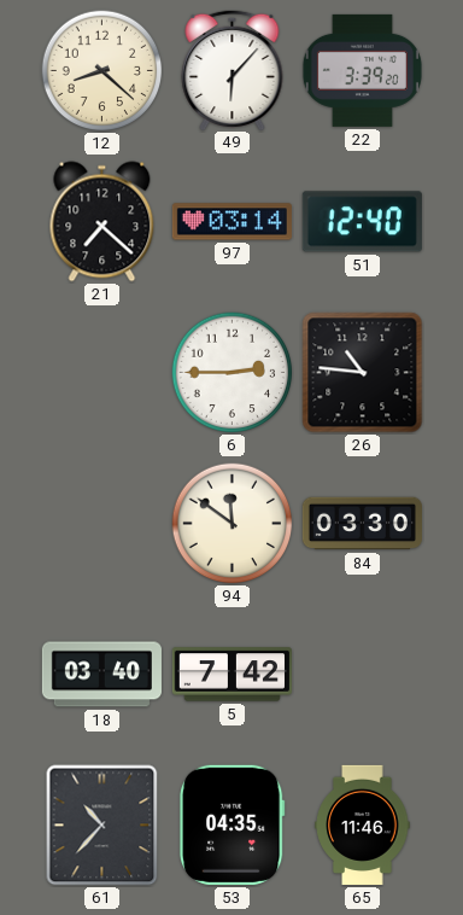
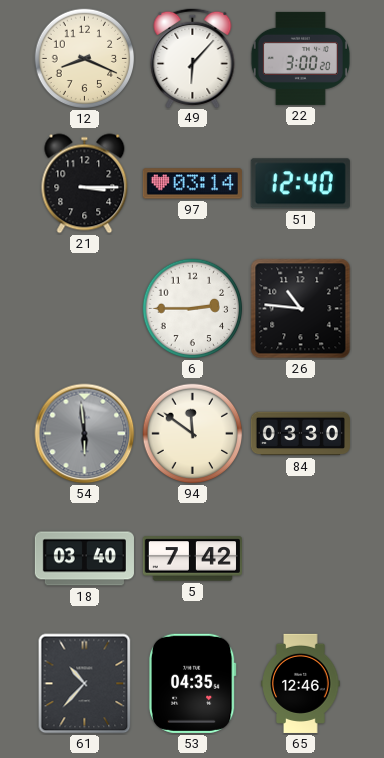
12: 8:22 -> 8:19 (85, 59)
22: 3:39 -> 3:00 (300, 58)
21: 7:22 -> 3:15 (85, 184)
54: none -> 5:59 (85, 434)
65: 11:46 -> 12:46 (301, 683)
